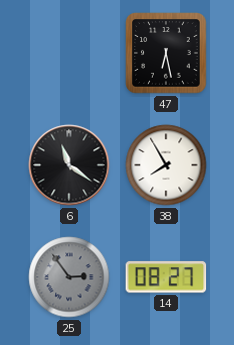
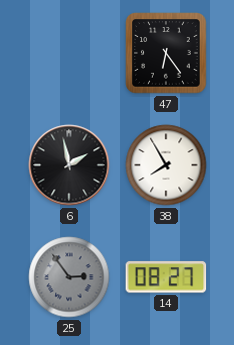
47: 6:28 -> 6:24 (166, 53)
6: 11:21 -> 1:58 (69, 165)
